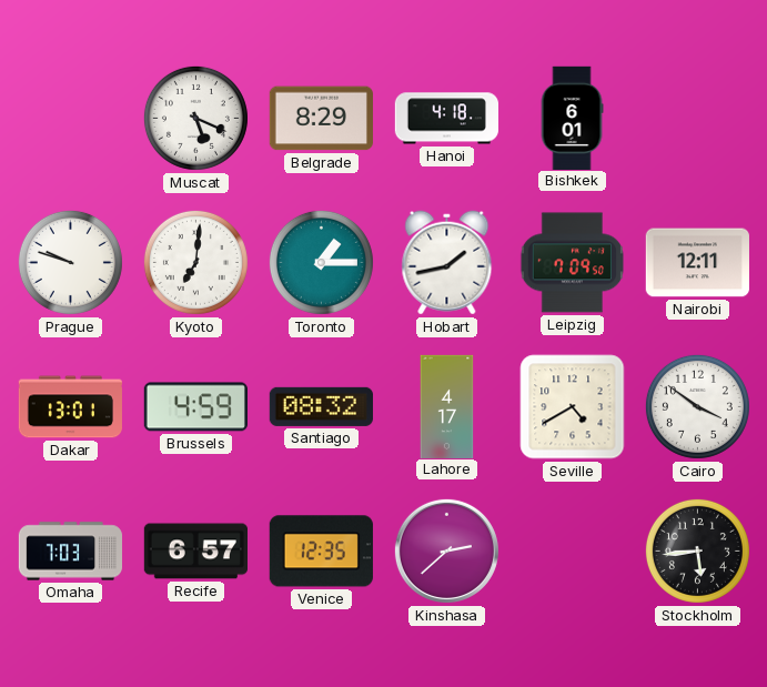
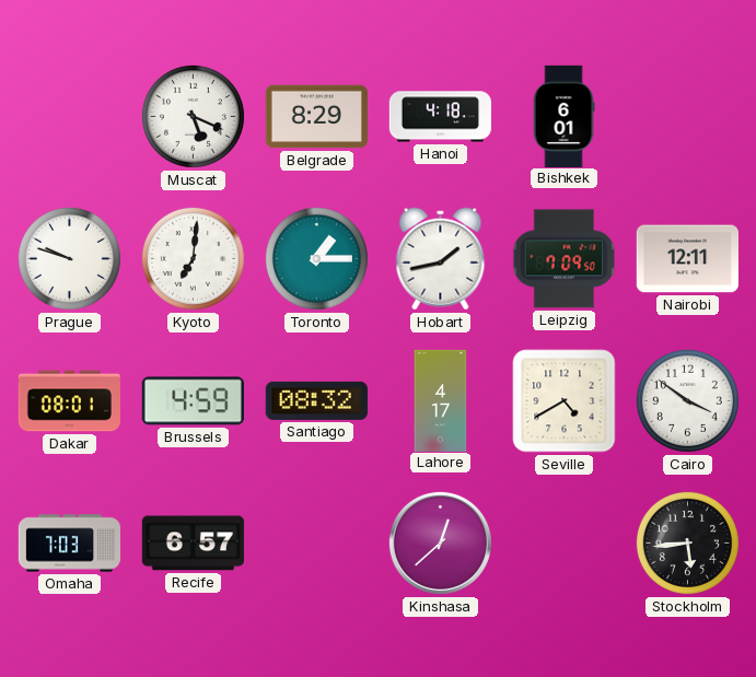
Dakar: 13:01 -> 08:01 (69, 401)
Venice: 12:35 -> none (321, 552)
Kinshasa: 2:38 -> 12:38 (440, 542)
